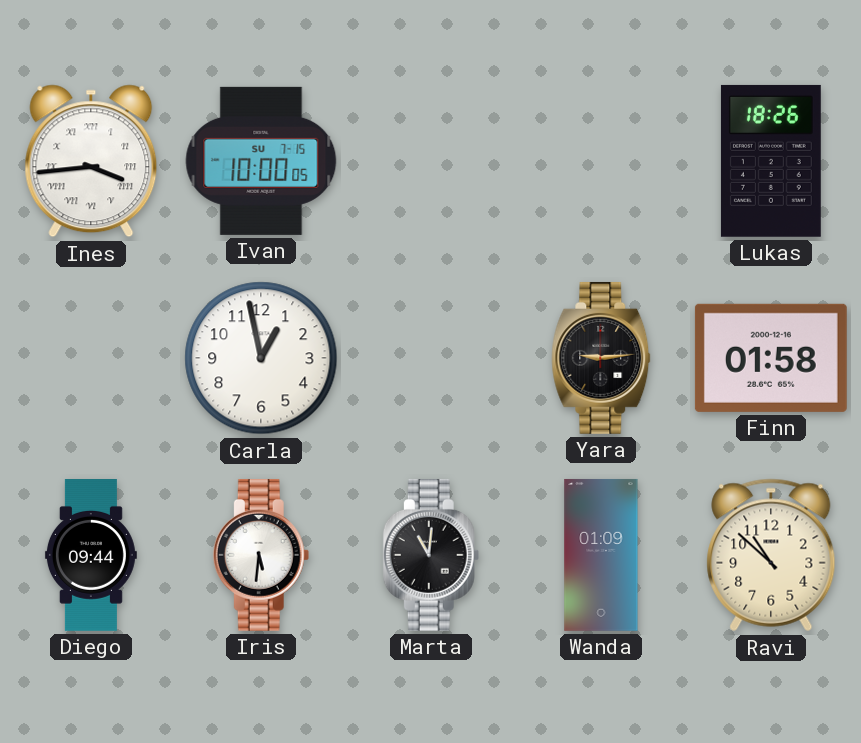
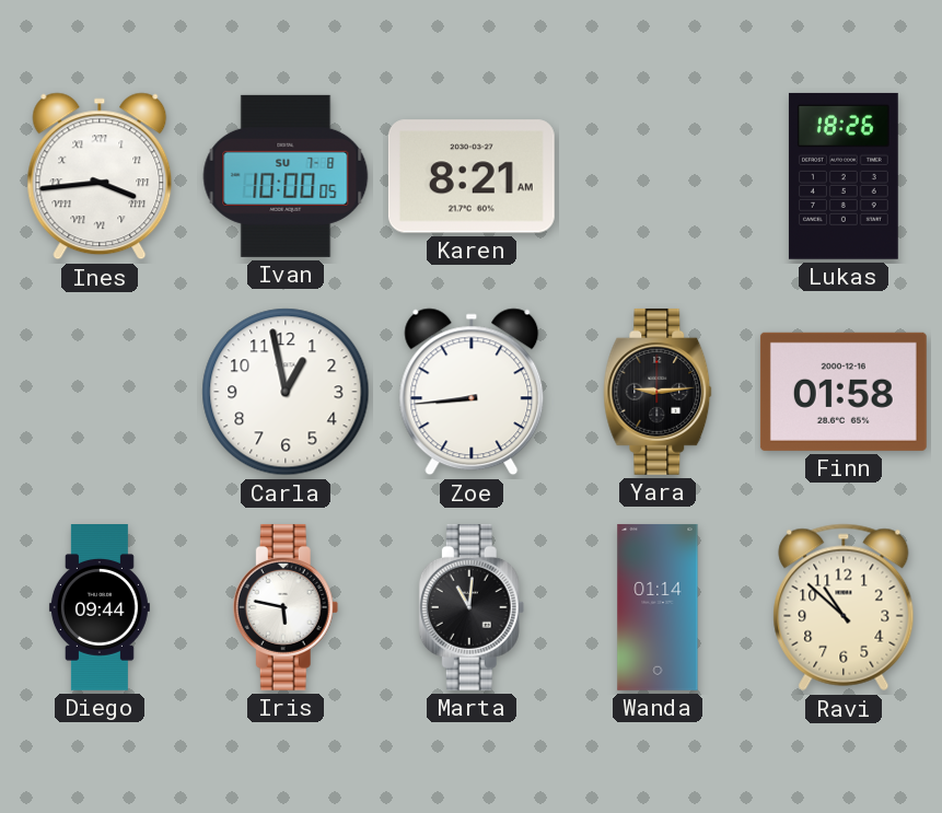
Ivan date: SU 7-15 -> SU 7-8 (286, 176)
Karen: none -> 8:21 (472, 176)
Zoe: none -> 8:44 (472, 392)
Iris: 5:31 -> 5:47 (286, 607)
Wanda: 01:09 -> 01:14 (658, 607)
